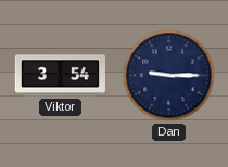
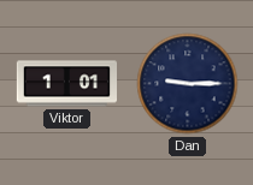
Viktor: 3:54 -> 1:01 (66, 84)
